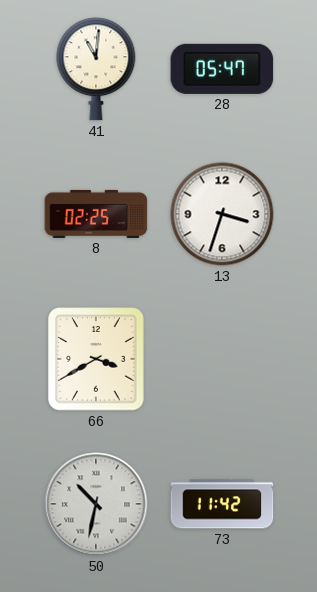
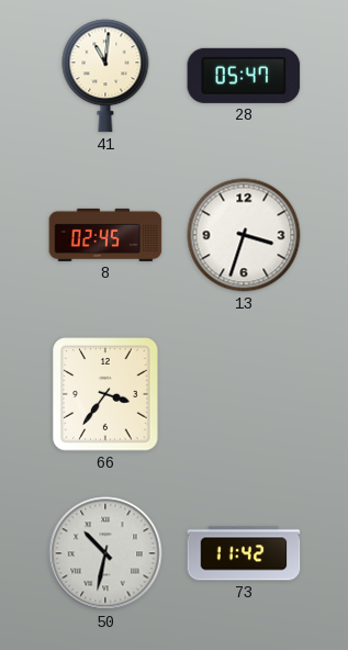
8: 02:25 -> 02:45 (105, 235)
66: 3:40 -> 3:36 (105, 394)
